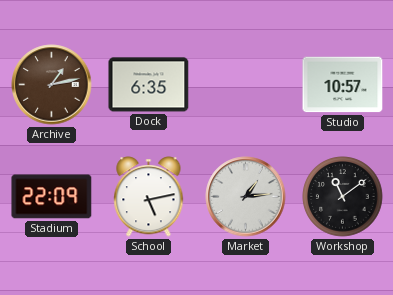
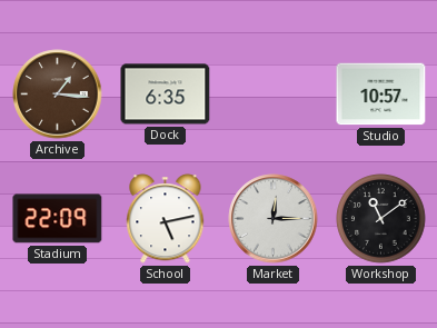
Archive: 1:13 -> 1:16 (58, 95)
Market: 1:14 -> 12:15 (274, 219)
